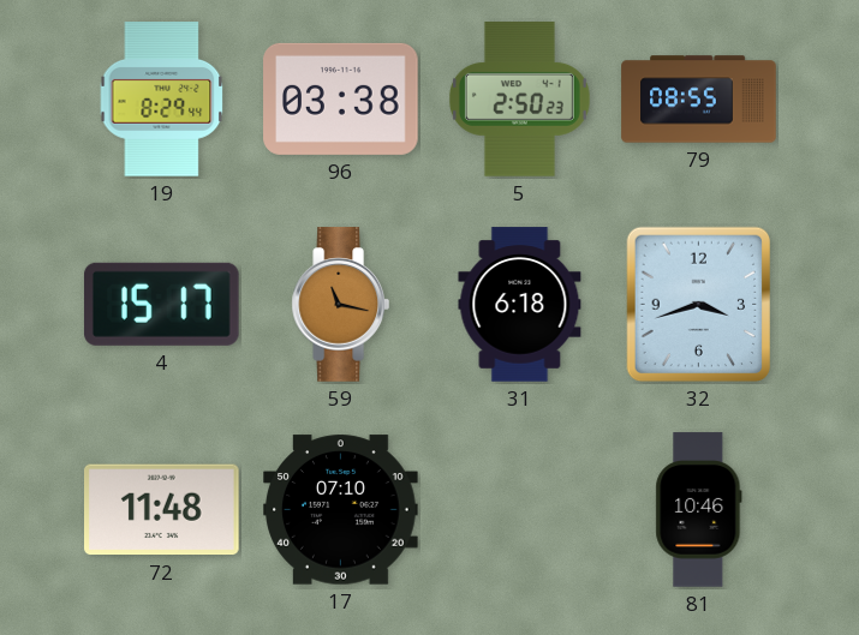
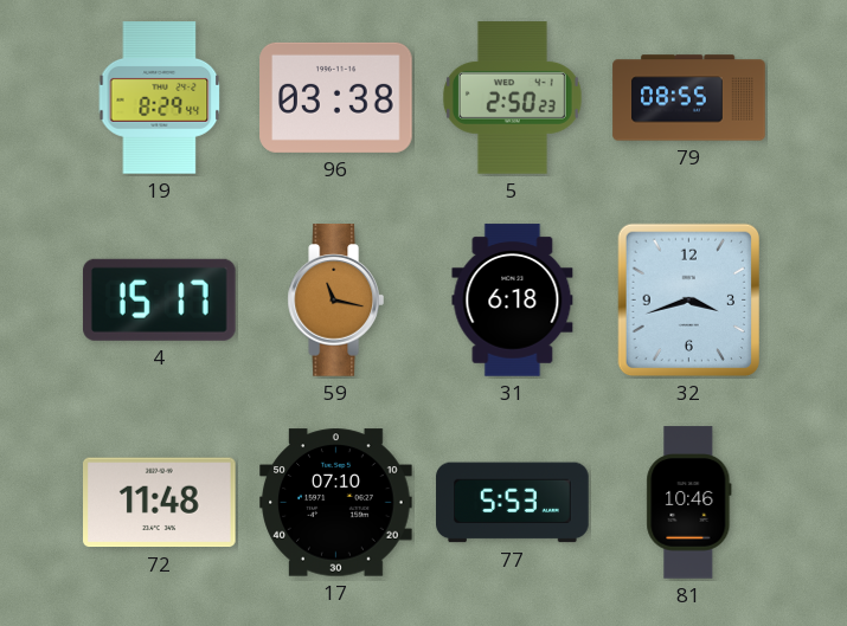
77: none -> 5:53 (513, 503)
